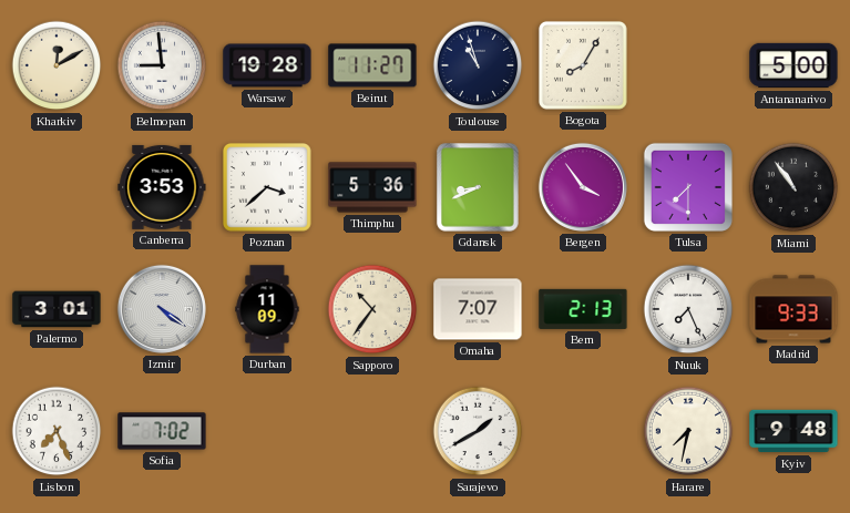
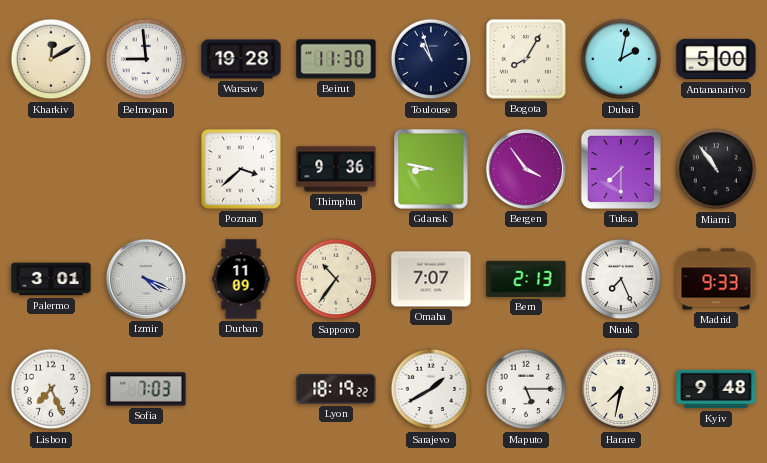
Beirut: 11:27 -> 11:30 (336, 59)
Dubai: none -> 2:02 (621, 59)
Canberra: 3:53 -> none (162, 187)
Thimphu: 5:36 -> 9:36 (336, 169)
Gdansk: 8:41 -> 8:47 (431, 169)
Izmir: 4:21 -> 4:19 (146, 279)
Sofia: 7:02 -> 7:03 (146, 389)
Lyon: none -> 18:19 (336, 390)
Maputo: none -> 5:15 (526, 389)
